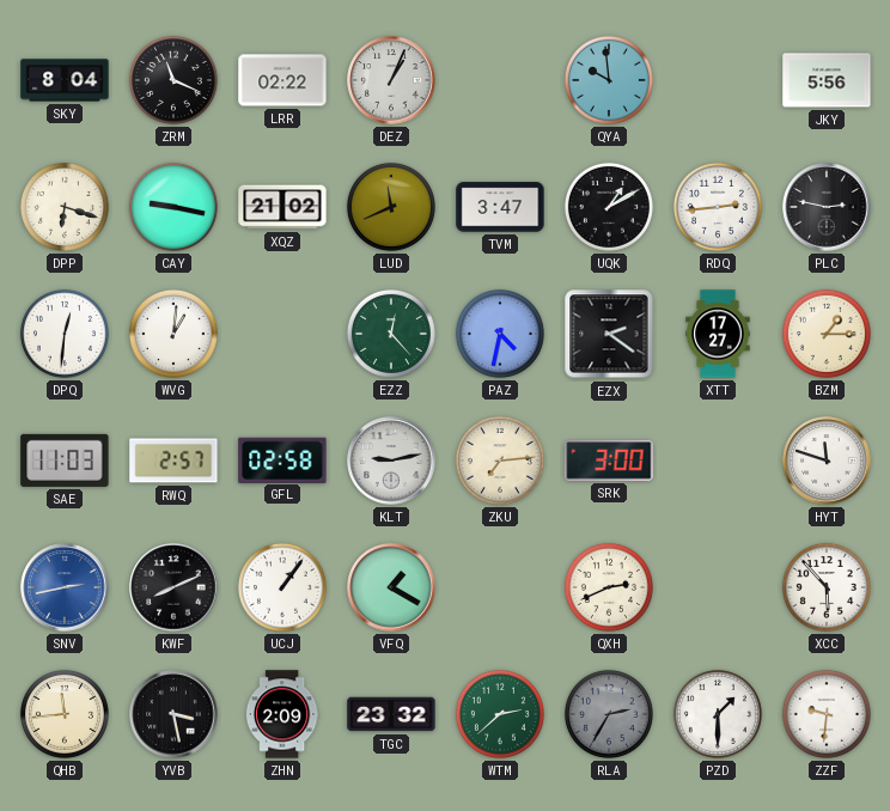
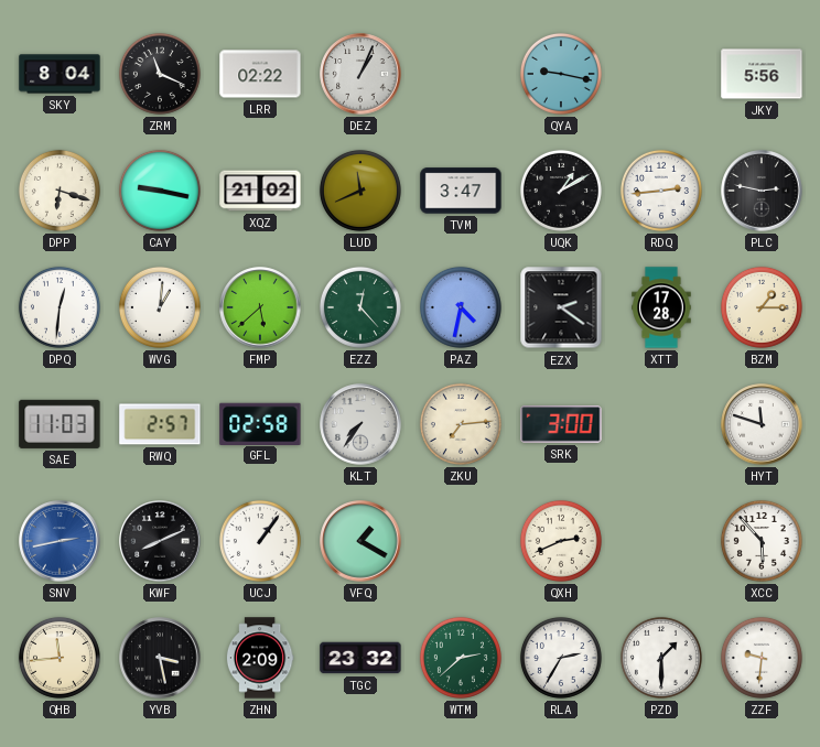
QYA: 9:59 -> 9:17 (561, 74)
FMP: none -> 5:38 (260, 307)
XTT: 17:27 -> 17:28 (661, 307)
KLT: 9:13 -> 7:36 (360, 424)
RLA dial: grey -> white (561, 658)
